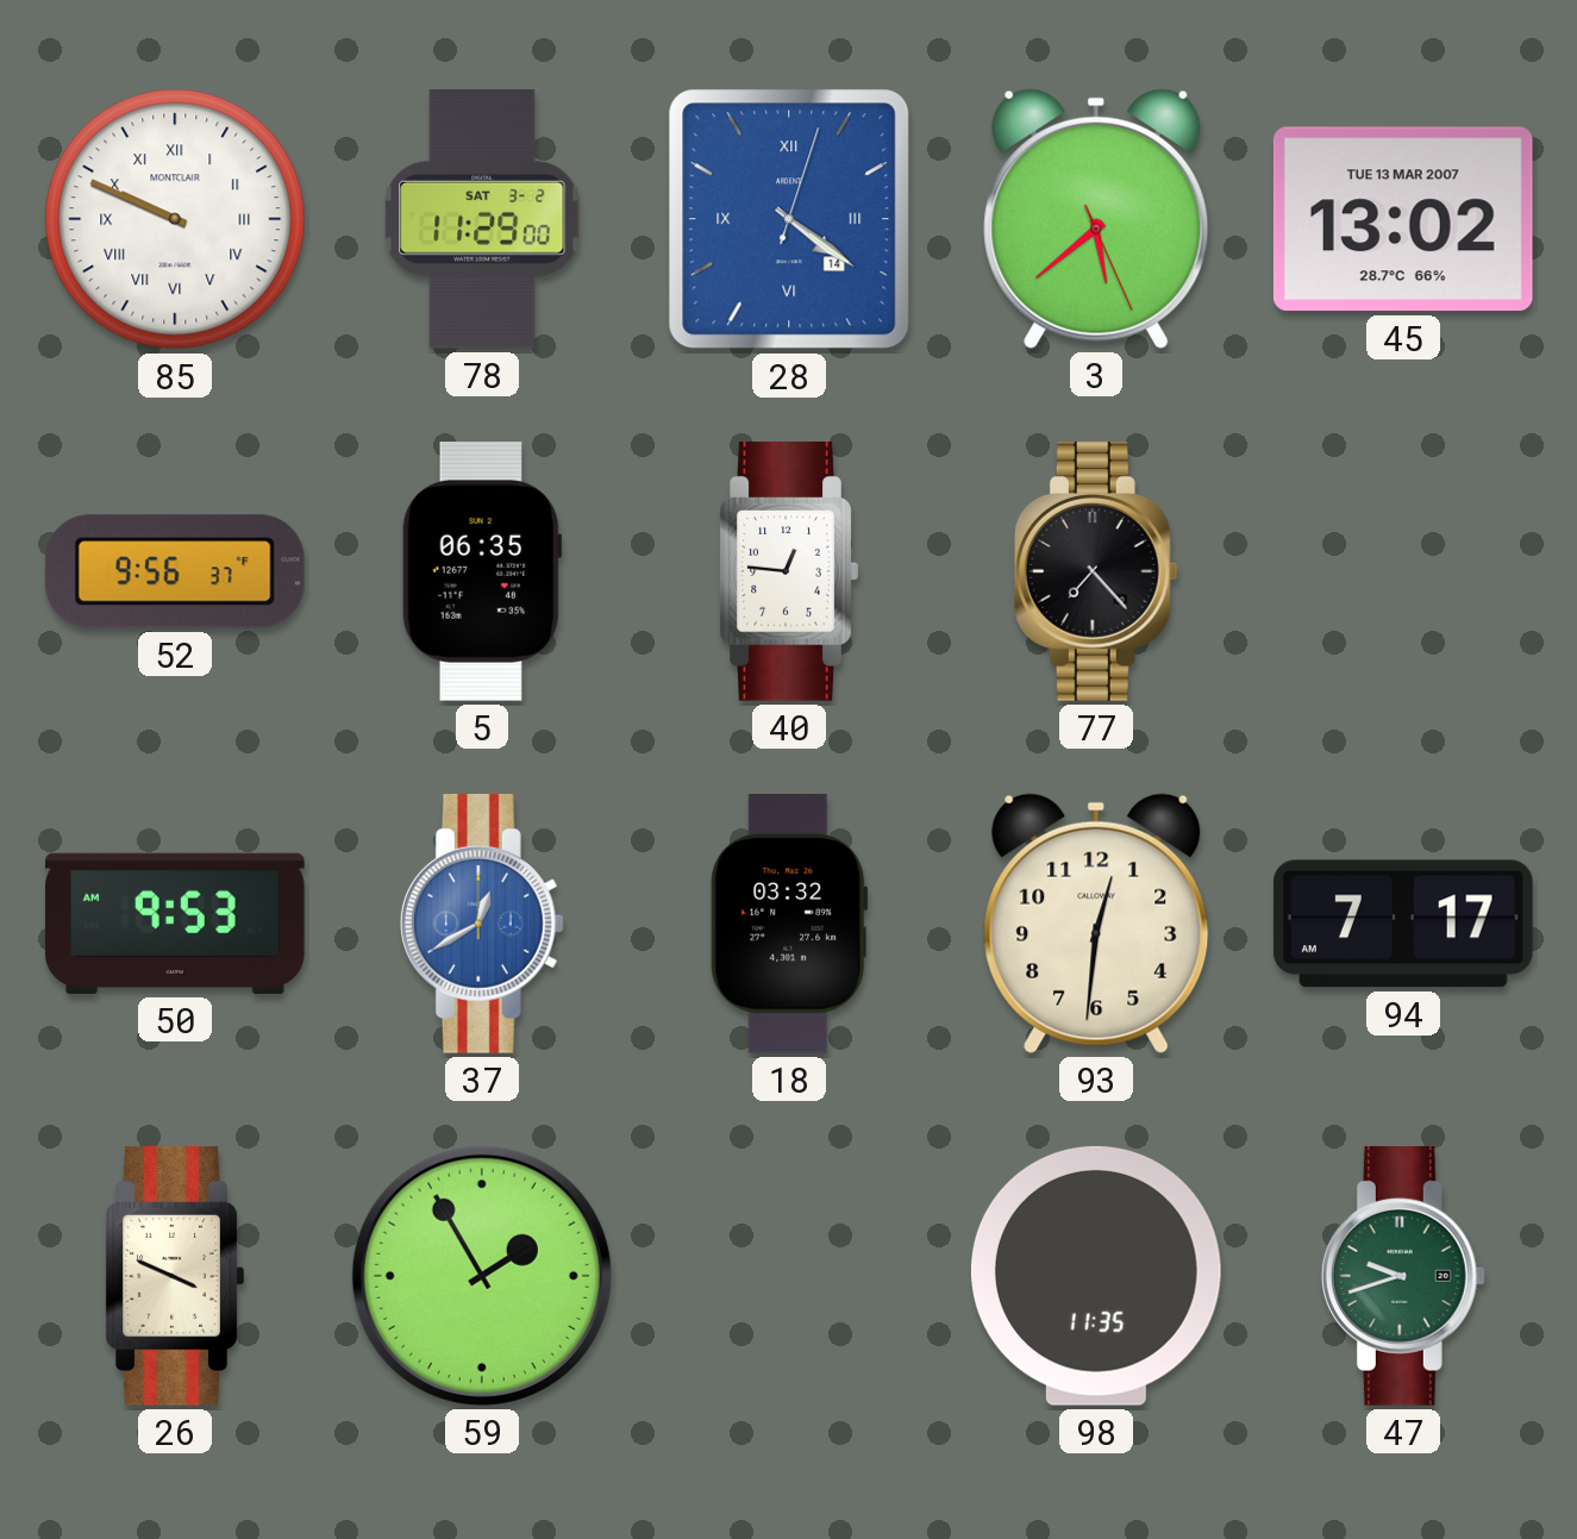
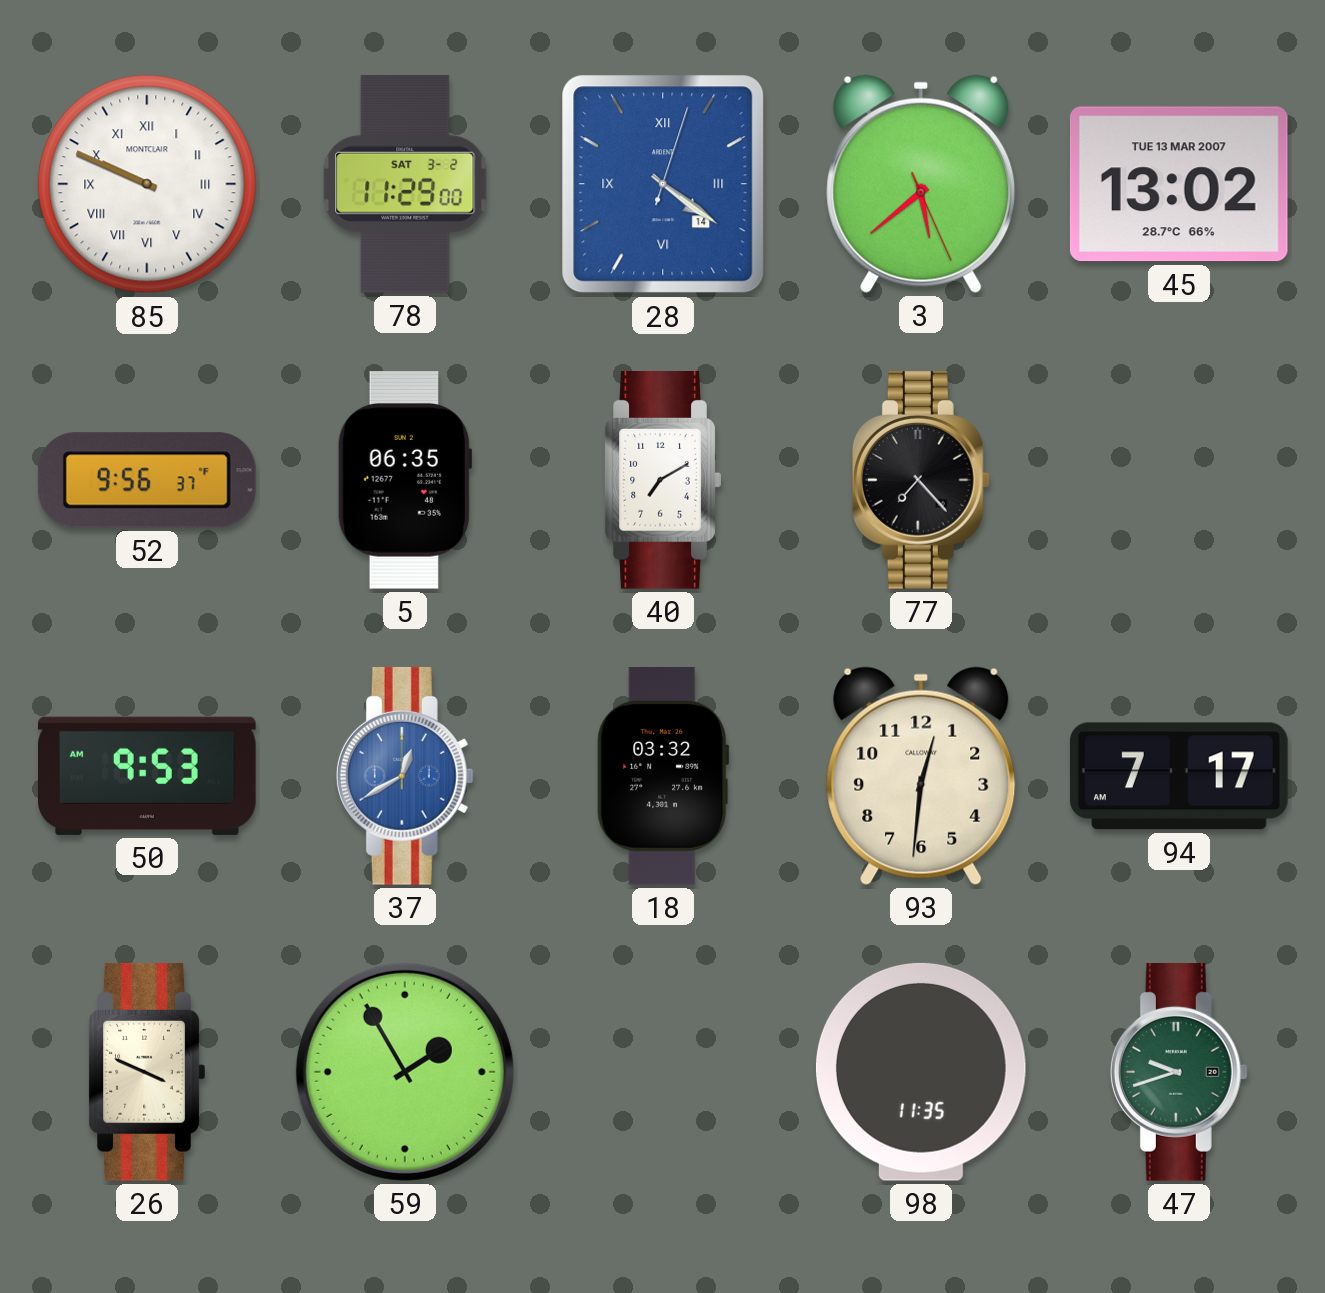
40: 12:46 -> 7:10 (663, 480)
